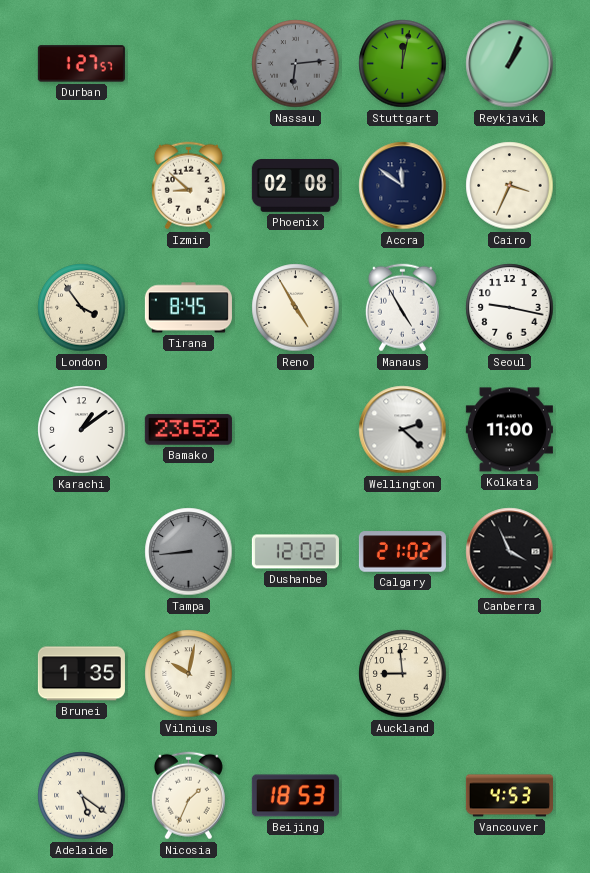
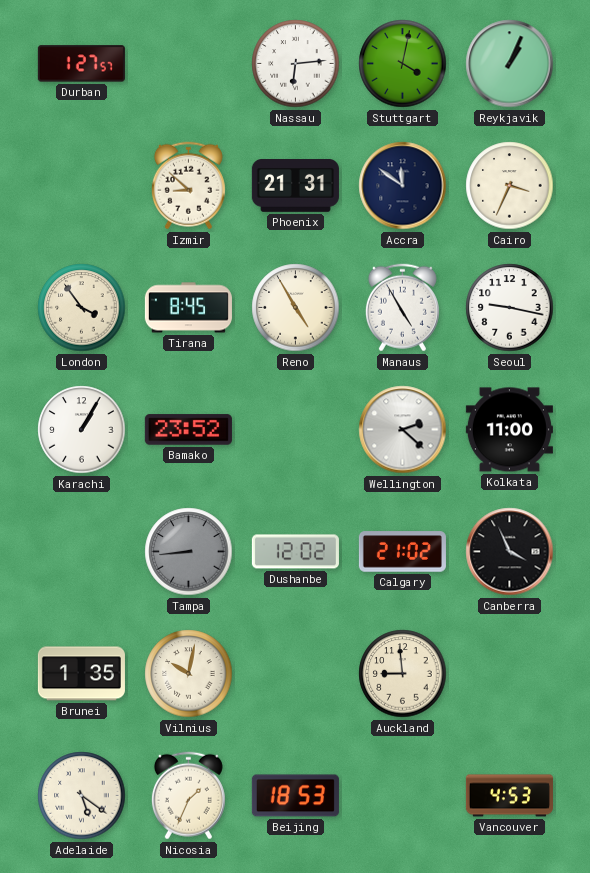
Nassau dial: grey -> white (296, 64)
Stuttgart: 12:02 -> 4:02 (403, 64)
Phoenix: 02:08 -> 21:31 (295, 186)
Karachi: 1:09 -> 1:05 (82, 430)
